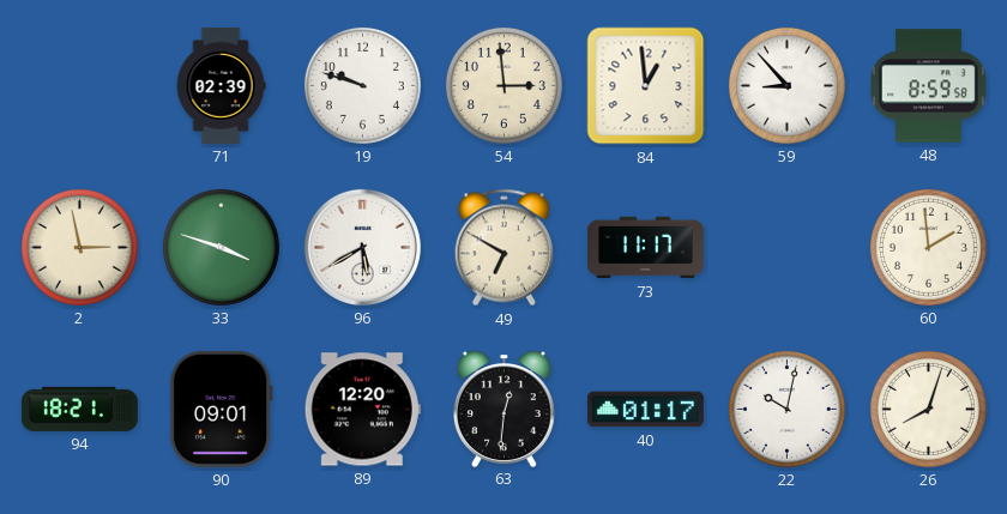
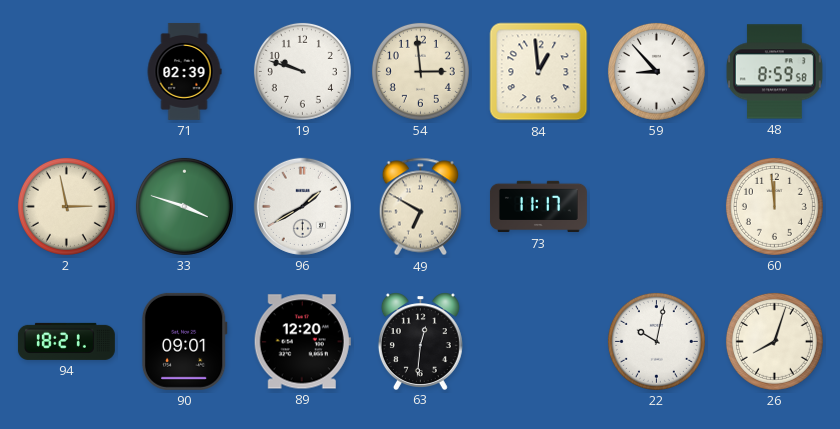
96: 5:40 -> 1:40 (302, 206)
60: 1:59 -> 11:59 (774, 206)
40: 01:17 -> none (645, 410)
